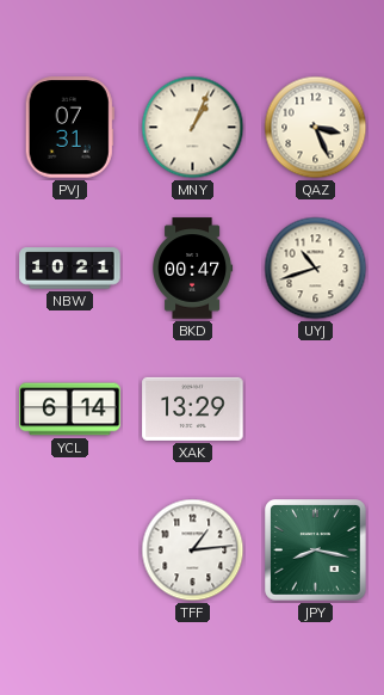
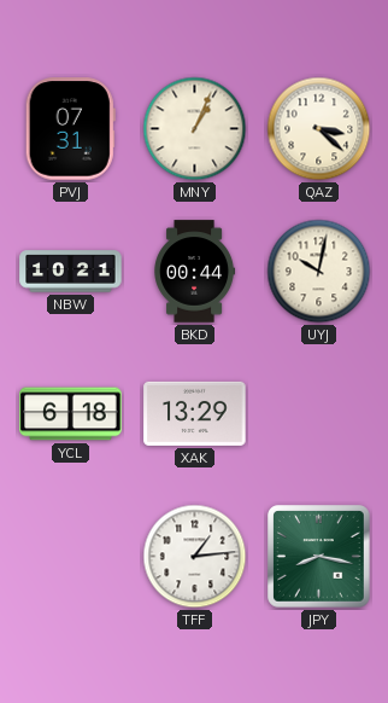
QAZ: 3:26 -> 3:22 (319, 129)
BKD: 00:47 -> 00:44 (195, 272)
UYJ: 10:42 -> 10:02 (319, 272)
YCL: 6:14 -> 6:18 (71, 414)
